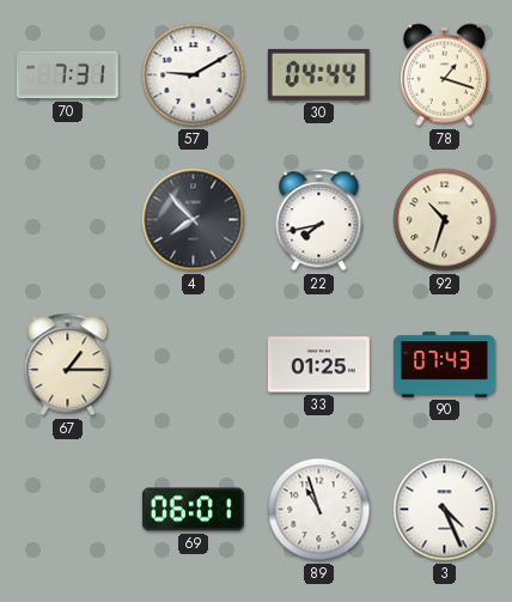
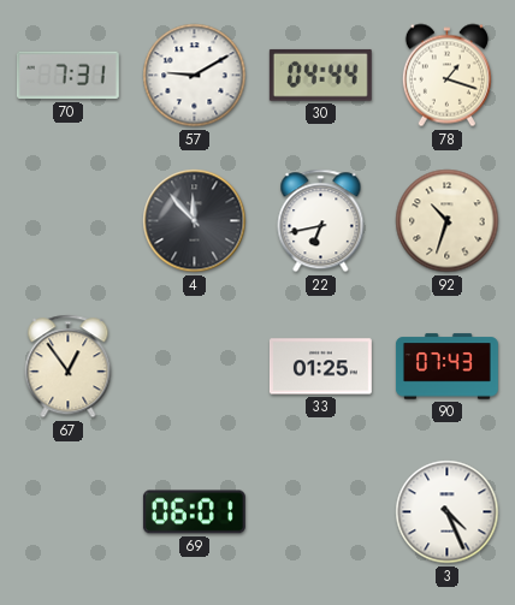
4: 7:53 -> 11:53 (195, 221)
22: 7:43 -> 6:43 (321, 221)
67: 1:15 -> 12:54 (69, 367)
89: 10:57 -> none (319, 510)
